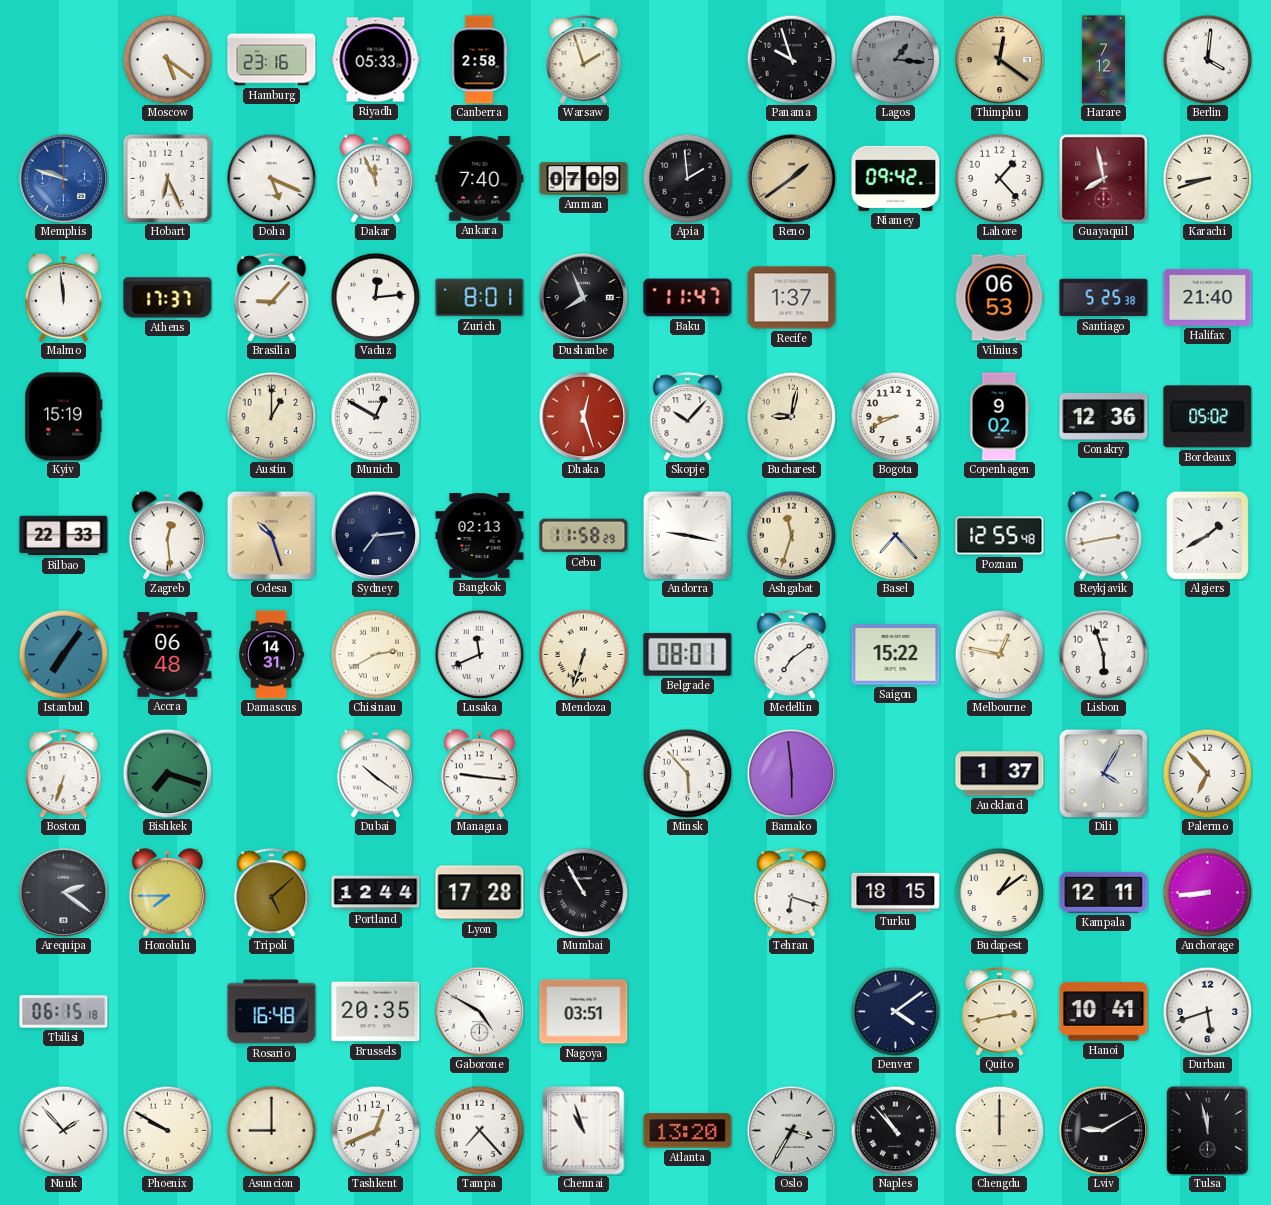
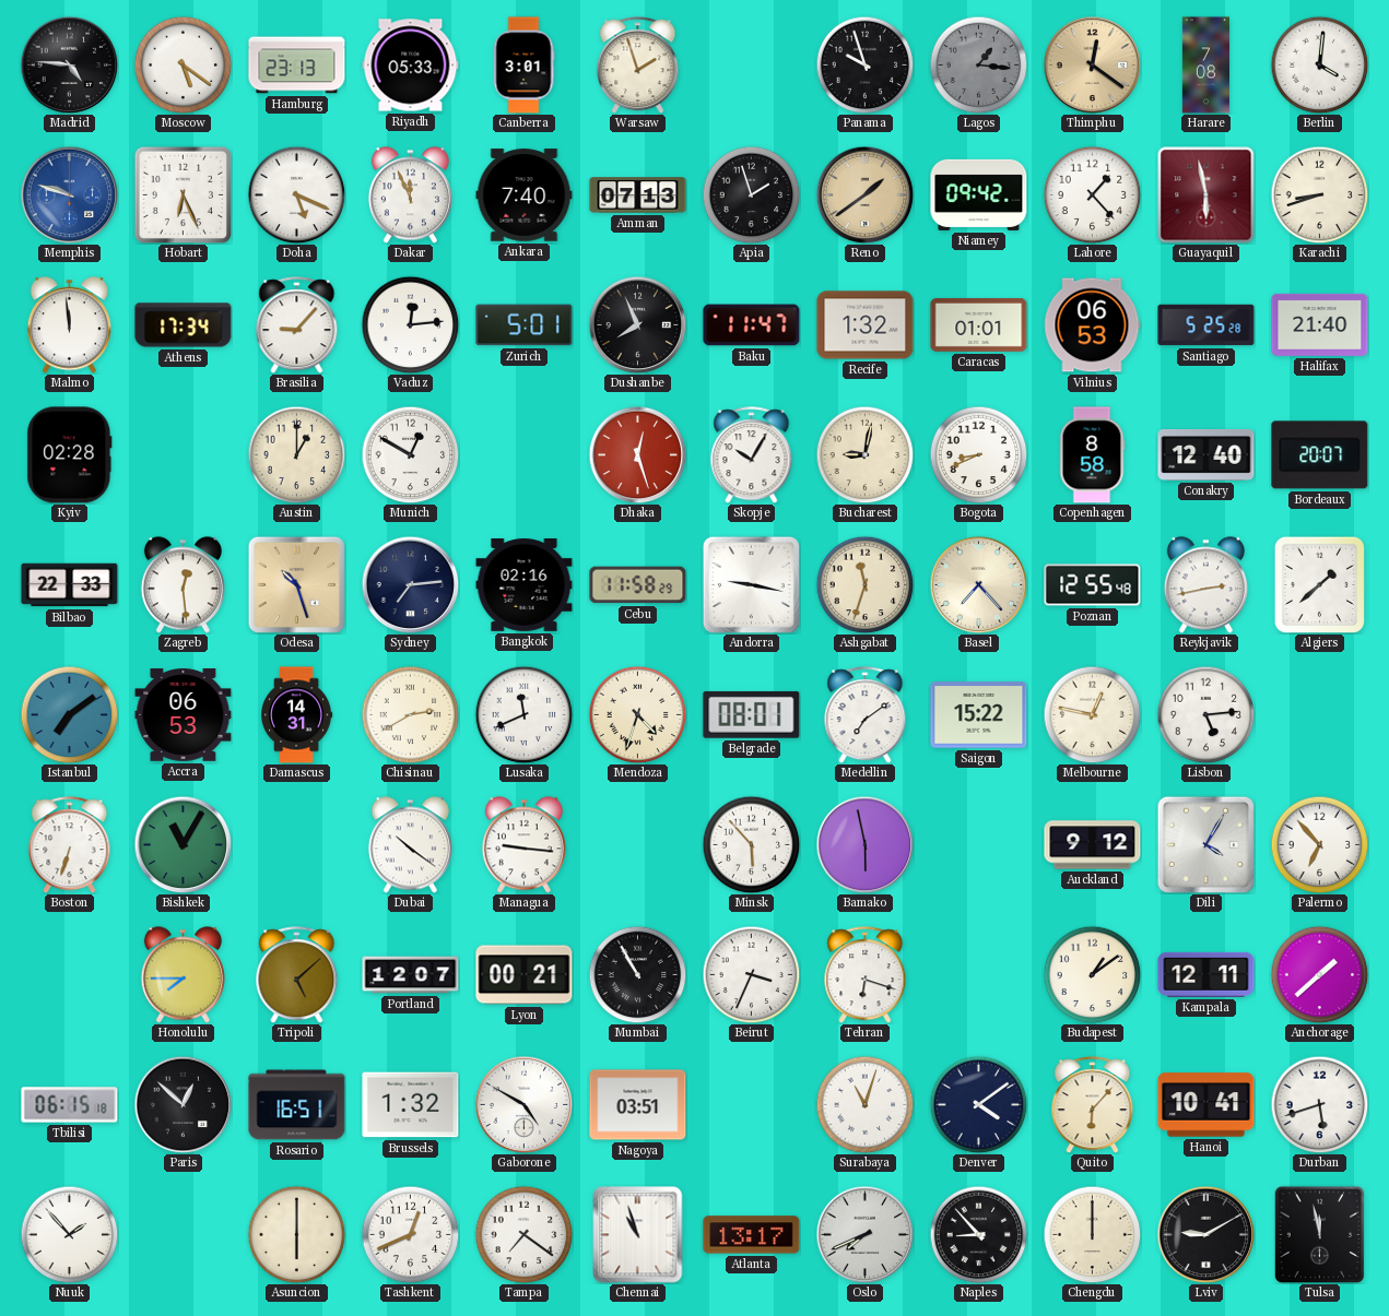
Madrid: none -> 4:46 (69, 64)
Hamburg: 23:16 -> 23:13 (297, 66)
Canberra: 2:58 -> 3:01 (523, 66)
Harare: 7:12 -> 7:08 (1205, 66)
Amman: 07:09 -> 07:13 (638, 195)
Apia: 1:59 -> 1:57 (751, 194)
Guayaquil: 7:58 -> 5:58 (1206, 195)
Athens: 17:37 -> 17:34 (184, 325)
Zurich: 8:01 -> 5:01 (525, 325)
Recife: 1:37 -> 1:32 (866, 325)
Caracas: none -> 01:01 (979, 324)
Santiago: 5:25:38 -> 5:25:28 (1206, 325)
Kyiv: 15:19 -> 02:28 (70, 455)
Skopje: 10:07 -> 10:05 (752, 455)
Copenhagen: 9:02 -> 8:58 (1092, 455)
Conakry: 12:36 -> 12:40 (1206, 454)
Bordeaux: 05:02 -> 20:07 (1320, 455)
Bangkok: 02:13 -> 02:16 (525, 585)
Algiers: 1:40 -> 1:38 (1319, 584)
Istanbul: 7:06 -> 7:09 (69, 714)
Accra: 06:48 -> 06:53 (184, 715)
Mendoza: 6:33 -> 4:33 (637, 714)
Lisbon: 5:57 -> 5:14 (1205, 714)
Bishkek: 7:18 -> 11:05 (183, 844)
Bamako: 5:59 -> 5:58 (864, 844)
Auckland: 1:37 -> 9:12 (1093, 845)
Arequipa: 2:21 -> none (63, 892)
Portland: 12:44 -> 12:07 (411, 975)
Lyon: 17:28 -> 00:21 (525, 975)
Beirut: none -> 3:34 (751, 974)
Turku: 18:15 -> none (896, 892)
Anchorage: 8:44 -> 1:38 (1319, 974)
Paris: none -> 12:52 (183, 1104)
Rosario: 16:48 -> 16:51 (297, 1105)
Brussels: 20:35 -> 1:32 (411, 1105)
Surabaya: none -> 11:03 (864, 1104)
Quito: 2:43 -> 6:07 (1093, 1105)
Phoenix: 9:50 -> none (167, 1130)
Asuncion: 9:00 -> 6:00 (296, 1234)
Tampa: 7:23 -> 7:21 (523, 1234)
Atlanta: 13:20 -> 13:17 (752, 1235)
Oslo: 3:35 -> 7:41 (864, 1234)
Naples: 10:53 -> 8:53 (978, 1234)
